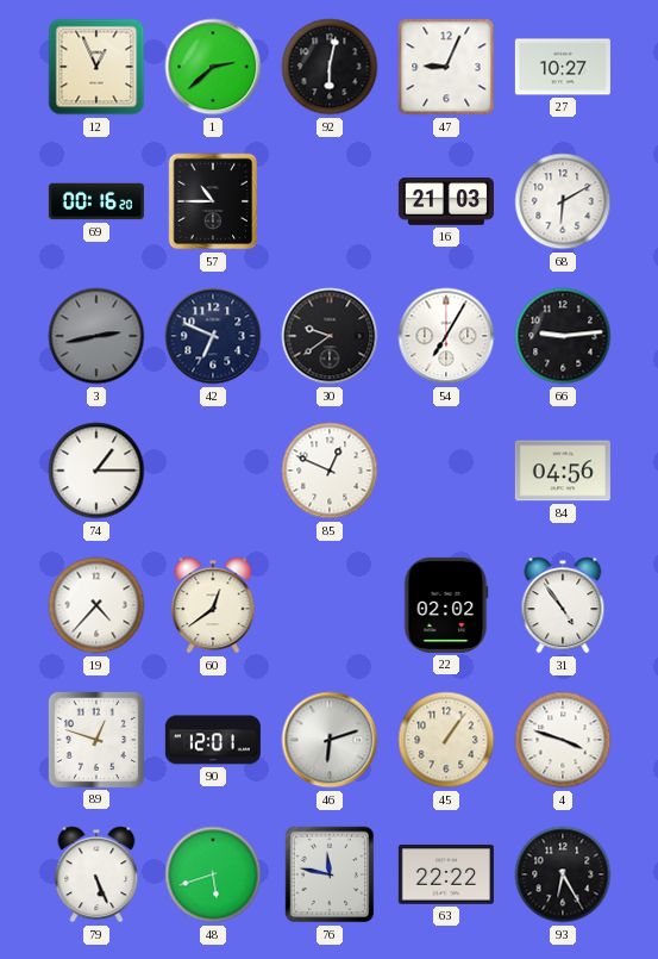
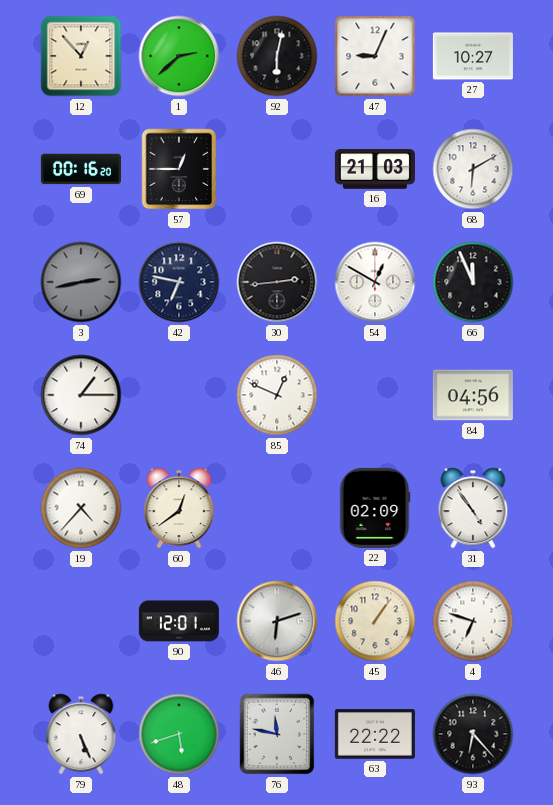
12: 12:56 -> 12:53 (81, 56)
57: 10:45 -> 12:45 (179, 169)
42: 6:49 -> 6:47 (179, 282)
30: 9:39 -> 2:44 (277, 282)
54: 7:05 -> 12:50 (375, 282)
66: 9:14 -> 11:56 (473, 282)
22: 02:02 -> 02:09 (375, 508)
89: 12:48 -> none (96, 740)
4: 3:48 -> 6:48 (473, 621)
93: 6:25 -> 6:23 (473, 734)
